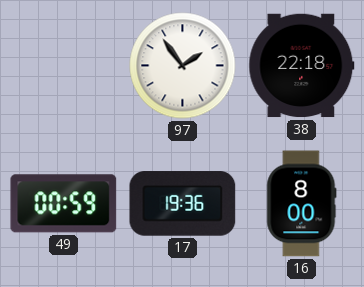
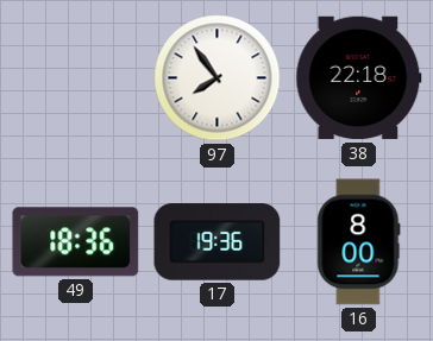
97: 1:54 -> 7:54 (218, 78)
49: 00:59 -> 18:36 (76, 242)
